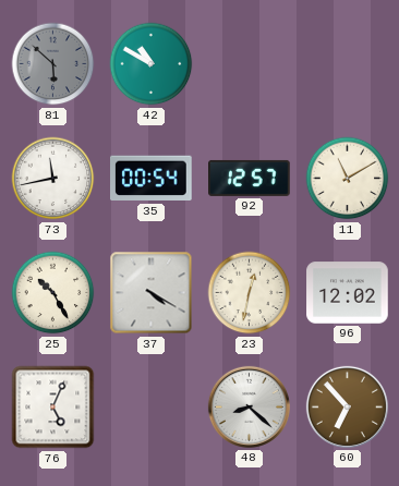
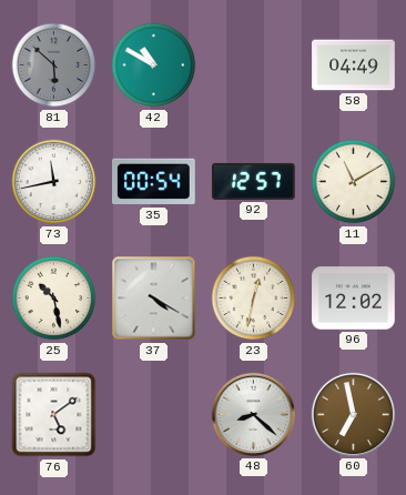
58: none -> 04:49 (354, 65)
25: 10:25 -> 10:28 (54, 299)
76: 5:04 -> 5:09 (54, 415)
60: 6:53 -> 6:58 (353, 414)
